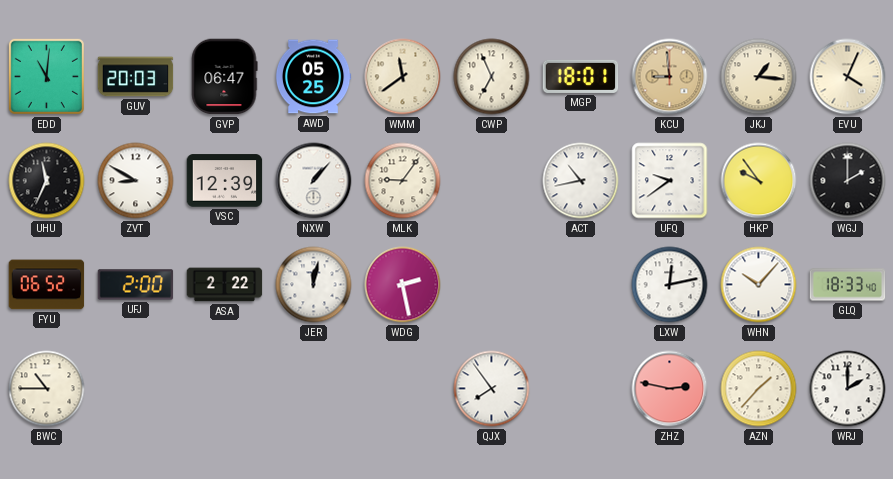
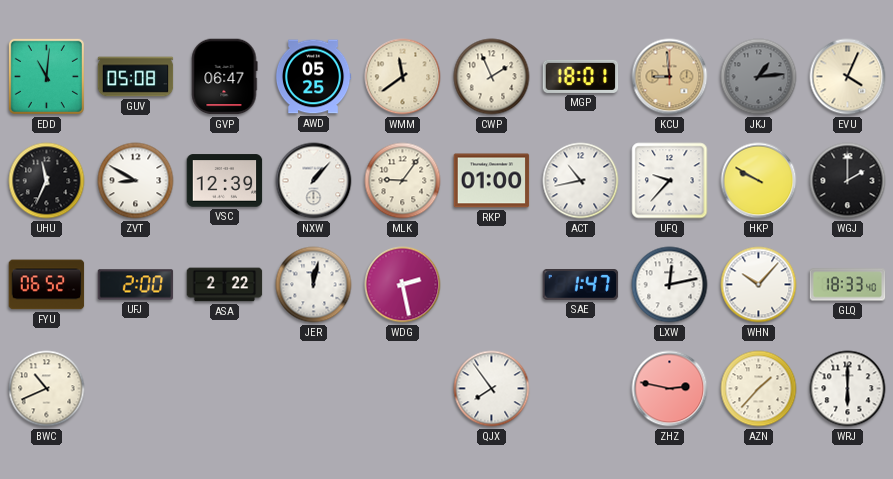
GUV: 20:03 -> 05:08 (136, 77)
CWP: 6:56 -> 1:56 (492, 77)
JKJ: 1:16 -> 1:14 (759, 77)
JKJ dial: cream -> grey (759, 77)
RKP: none -> 01:00 (492, 181)
UFQ: 9:39 -> 9:37 (670, 181)
HKP: 9:54 -> 9:50 (759, 181)
SAE: none -> 1:47 (581, 285)
BWC: 10:45 -> 10:41 (47, 389)
WRJ: 2:00 -> 6:00 (848, 389)
